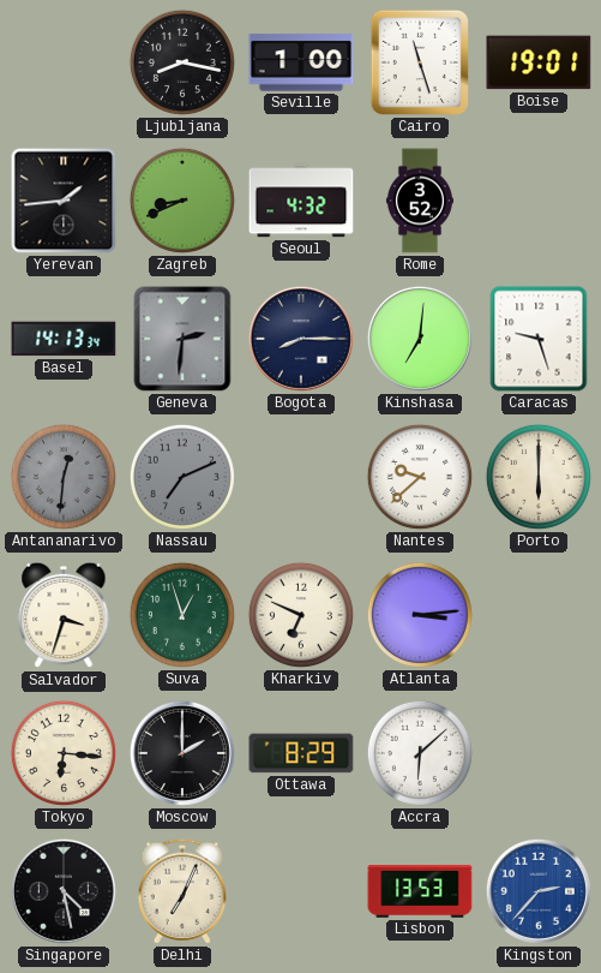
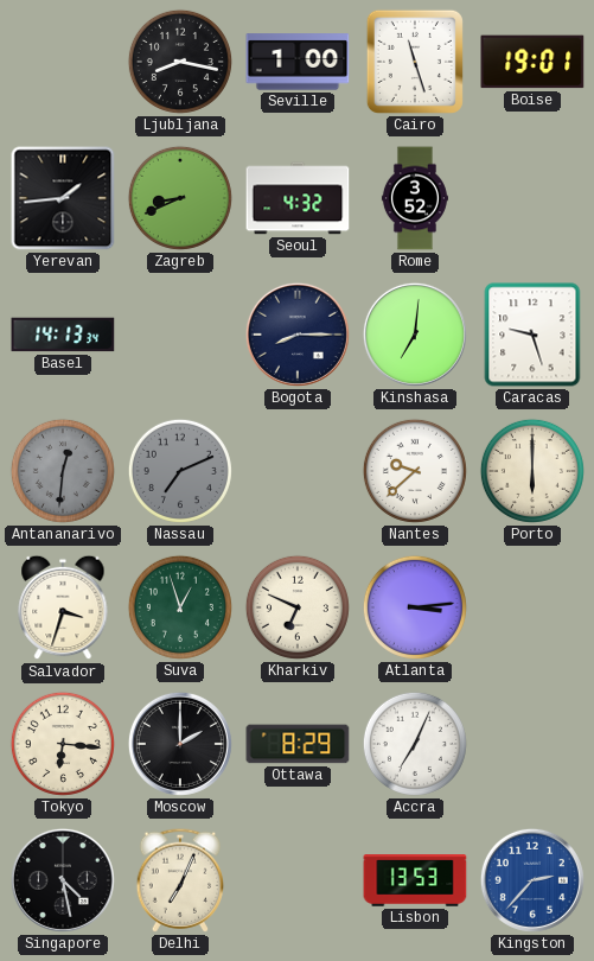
Geneva: 2:31 -> none (182, 339)
Accra: 6:08 -> 7:04 (415, 744)
